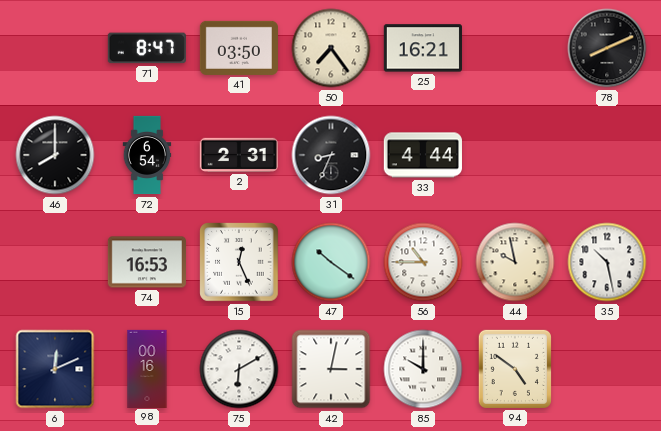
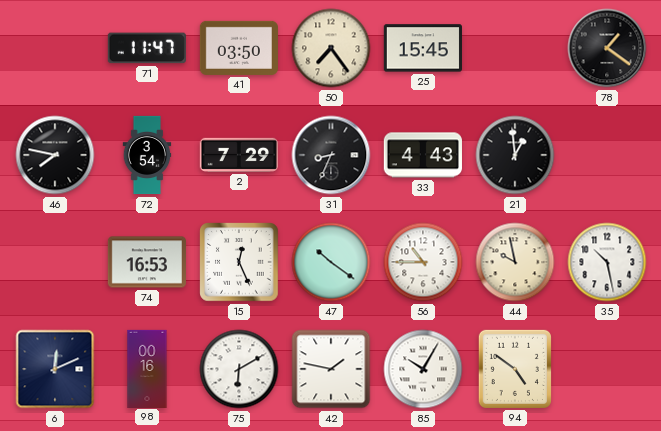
71: 8:47 -> 11:47 (147, 48)
25: 16:21 -> 15:45 (423, 48)
78: 8:11 -> 1:21 (607, 48)
46: 8:00 -> 7:47 (55, 155)
72: 6:54 -> 3:54 (147, 155)
2: 2:31 -> 7:29 (239, 155)
33: 4:44 -> 4:43 (423, 155)
21: none -> 12:59 (515, 155)
42: 3:02 -> 1:47 (331, 369)
85: 10:00 -> 10:05 (423, 369)
